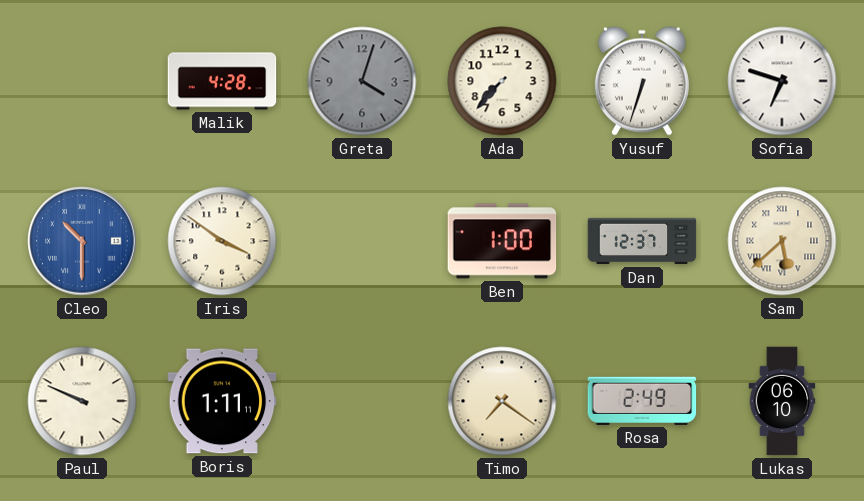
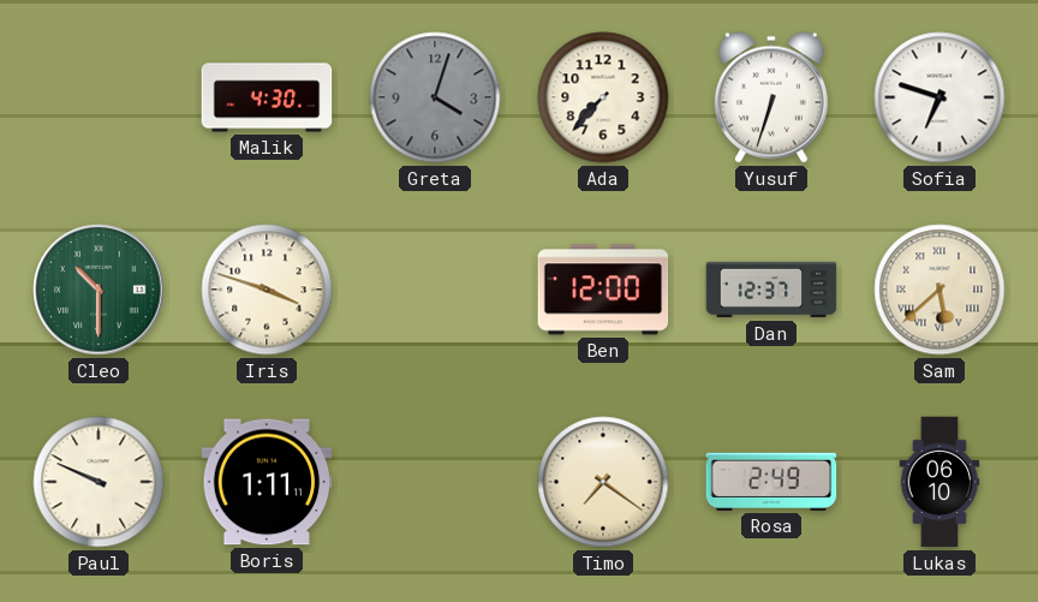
Malik: 4:28 -> 4:30 (267, 97)
Cleo dial: blue -> green (99, 290)
Iris: 3:51 -> 3:48 (267, 290)
Ben: 1:00 -> 12:00 (603, 290)
